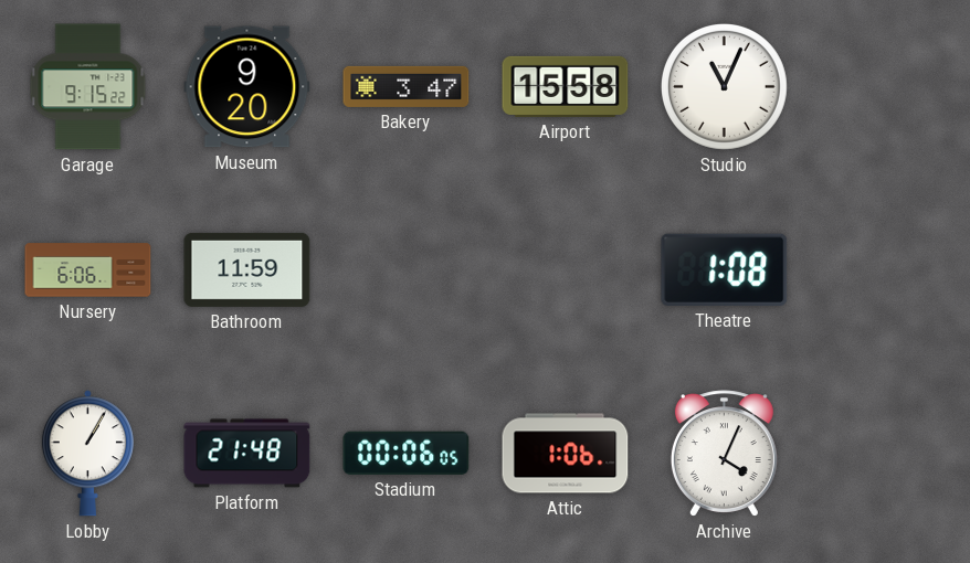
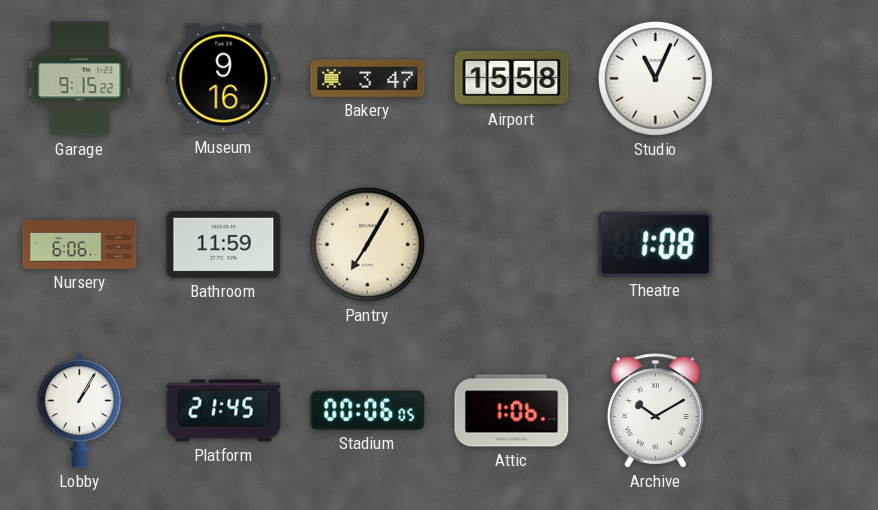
Museum: 9:20 -> 9:16 (224, 79)
Pantry: none -> 7:05 (367, 244)
Platform: 21:48 -> 21:45 (224, 411)
Archive: 4:04 -> 10:10 (655, 411)
